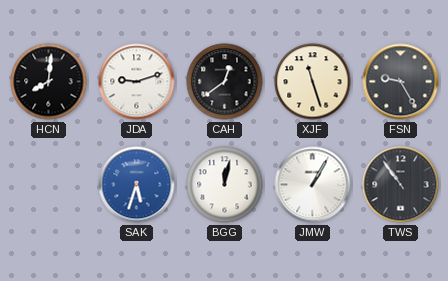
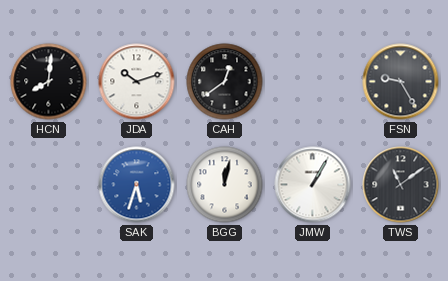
JDA: 9:12 -> 10:12 (137, 82)
XJF: 11:27 -> none (313, 82)
TWS: 10:54 -> 11:09 (401, 185)
